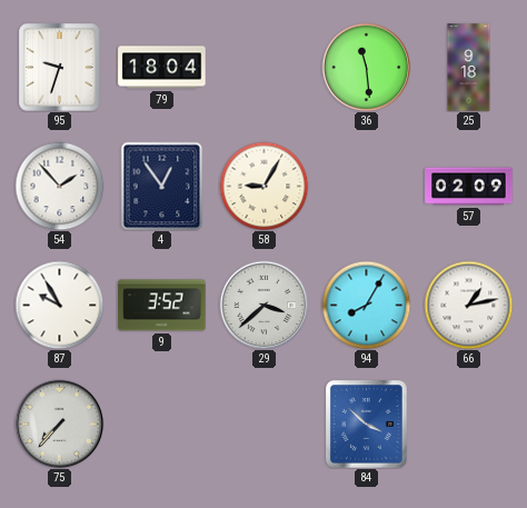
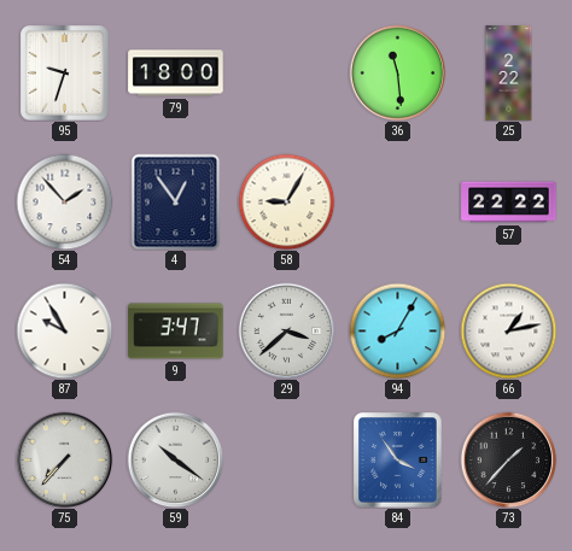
79: 18:04 -> 18:00 (176, 74)
25: 9:18 -> 2:22 (509, 74)
57: 02:09 -> 22:22 (509, 203)
9: 3:52 -> 3:47 (176, 332)
59: none -> 10:21 (175, 459)
84: 3:52 -> 3:54 (398, 461)
73: none -> 1:37 (508, 459)
